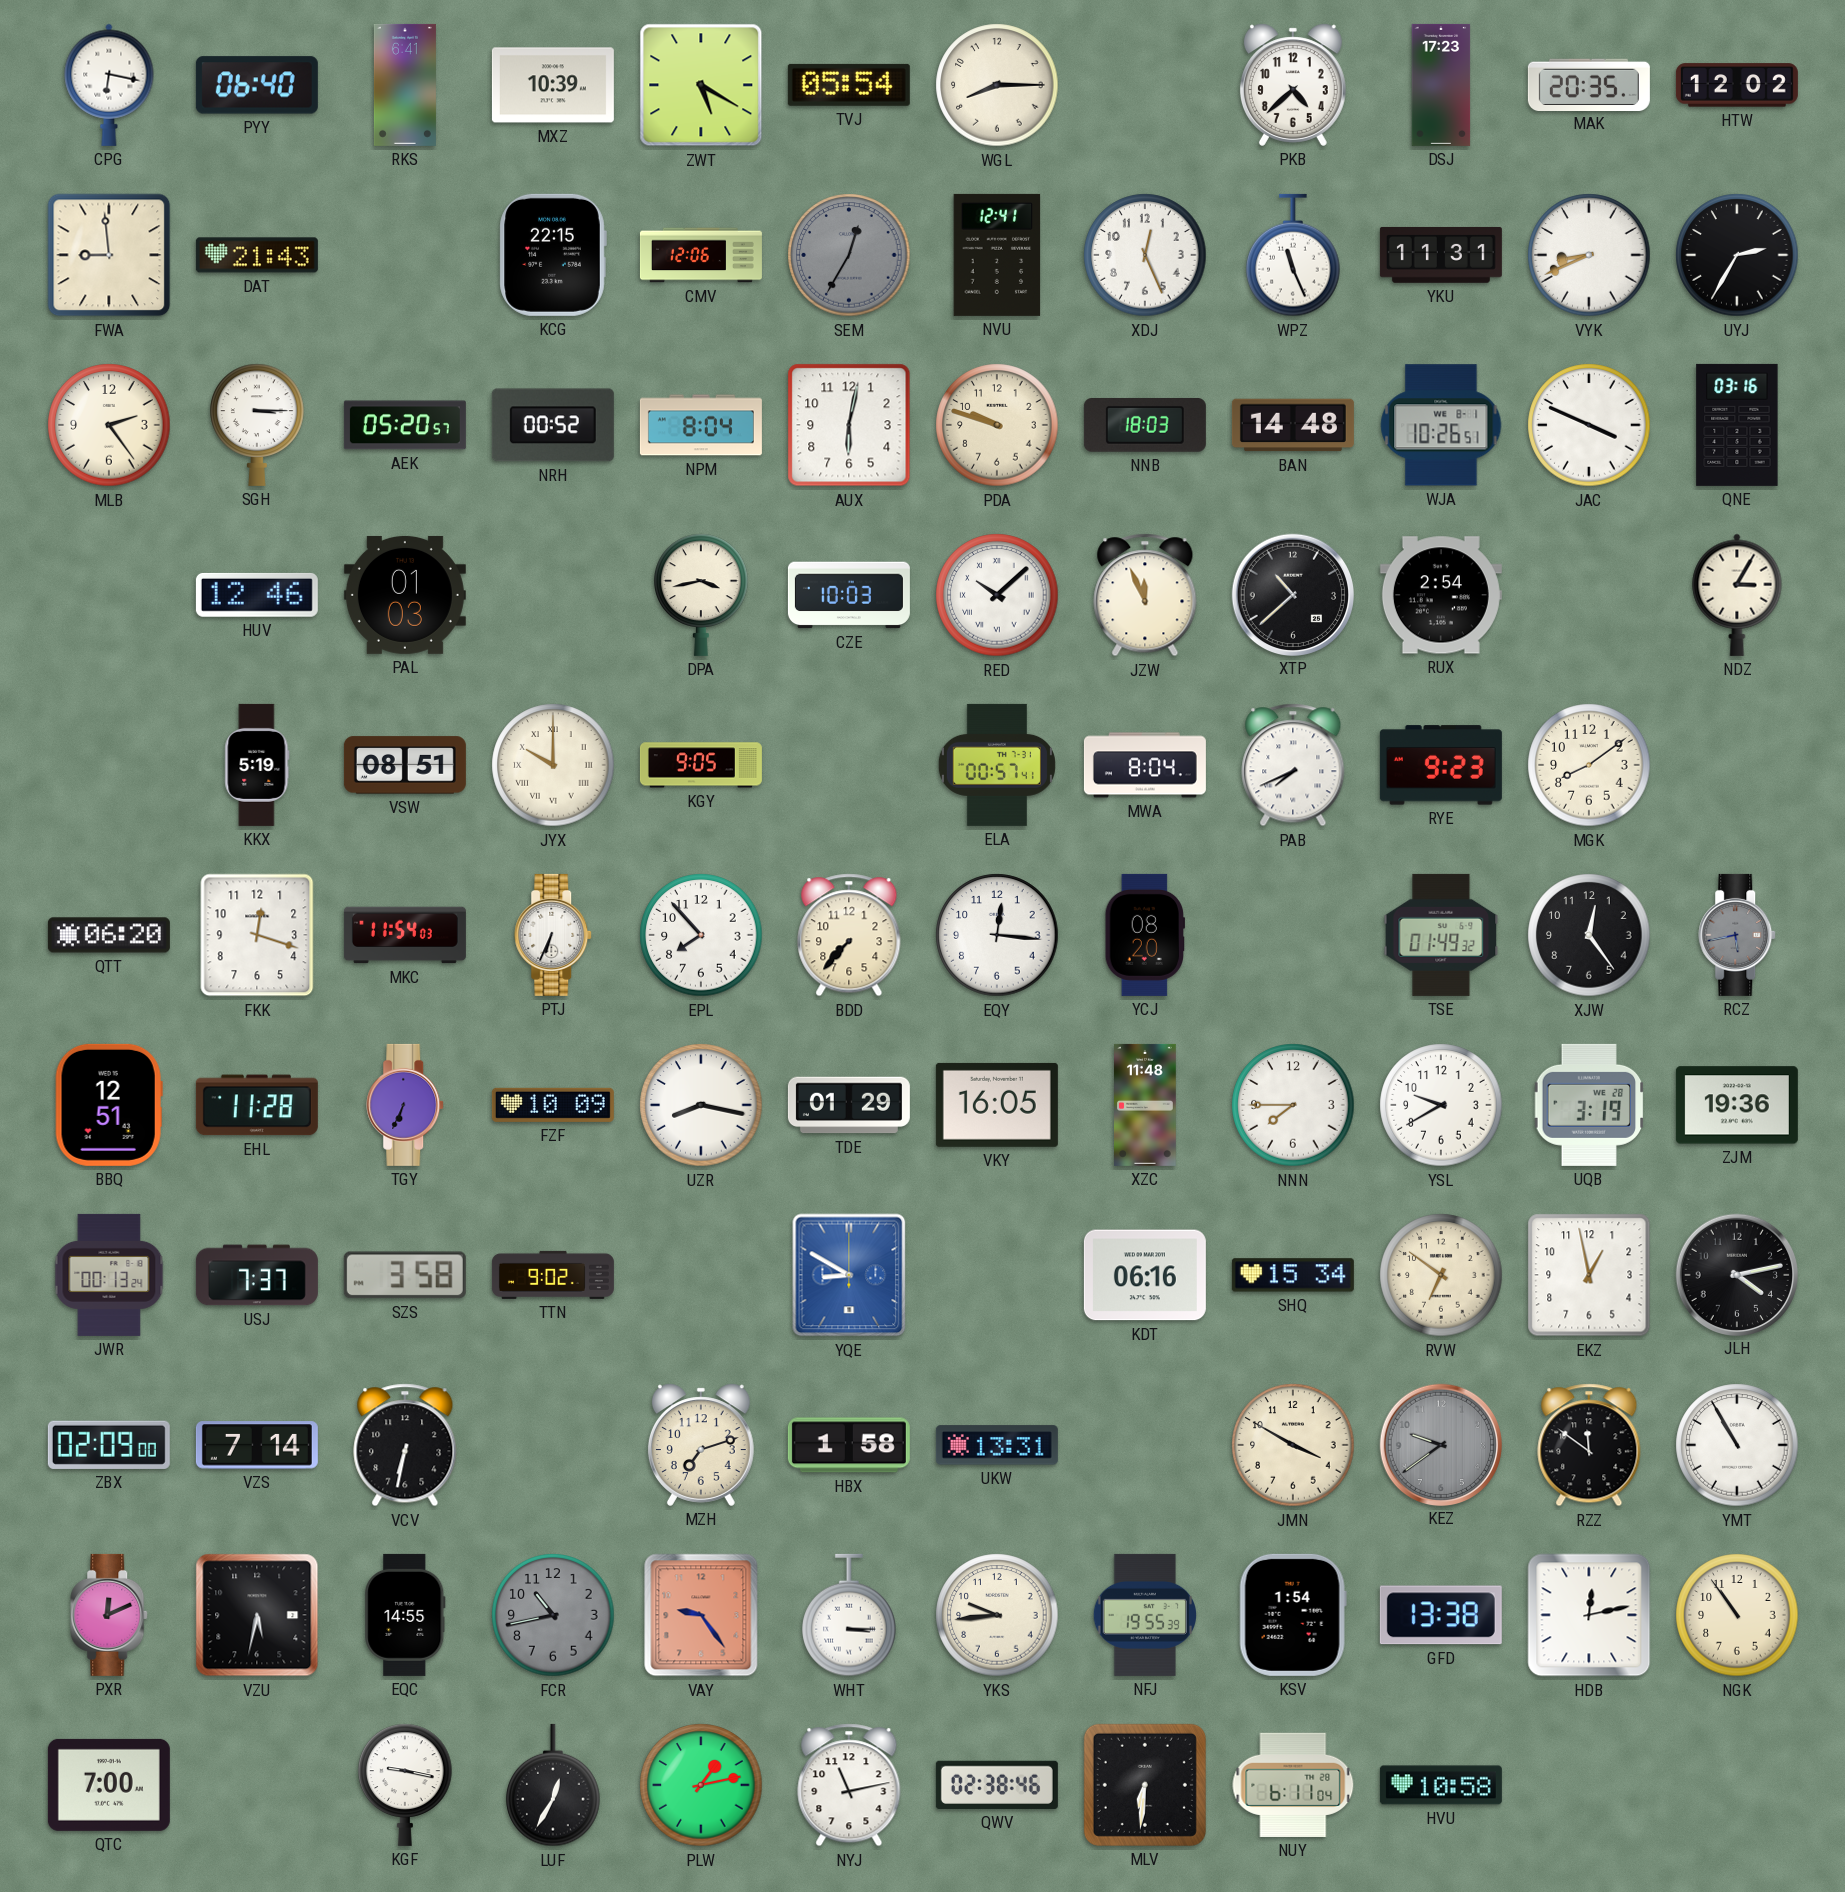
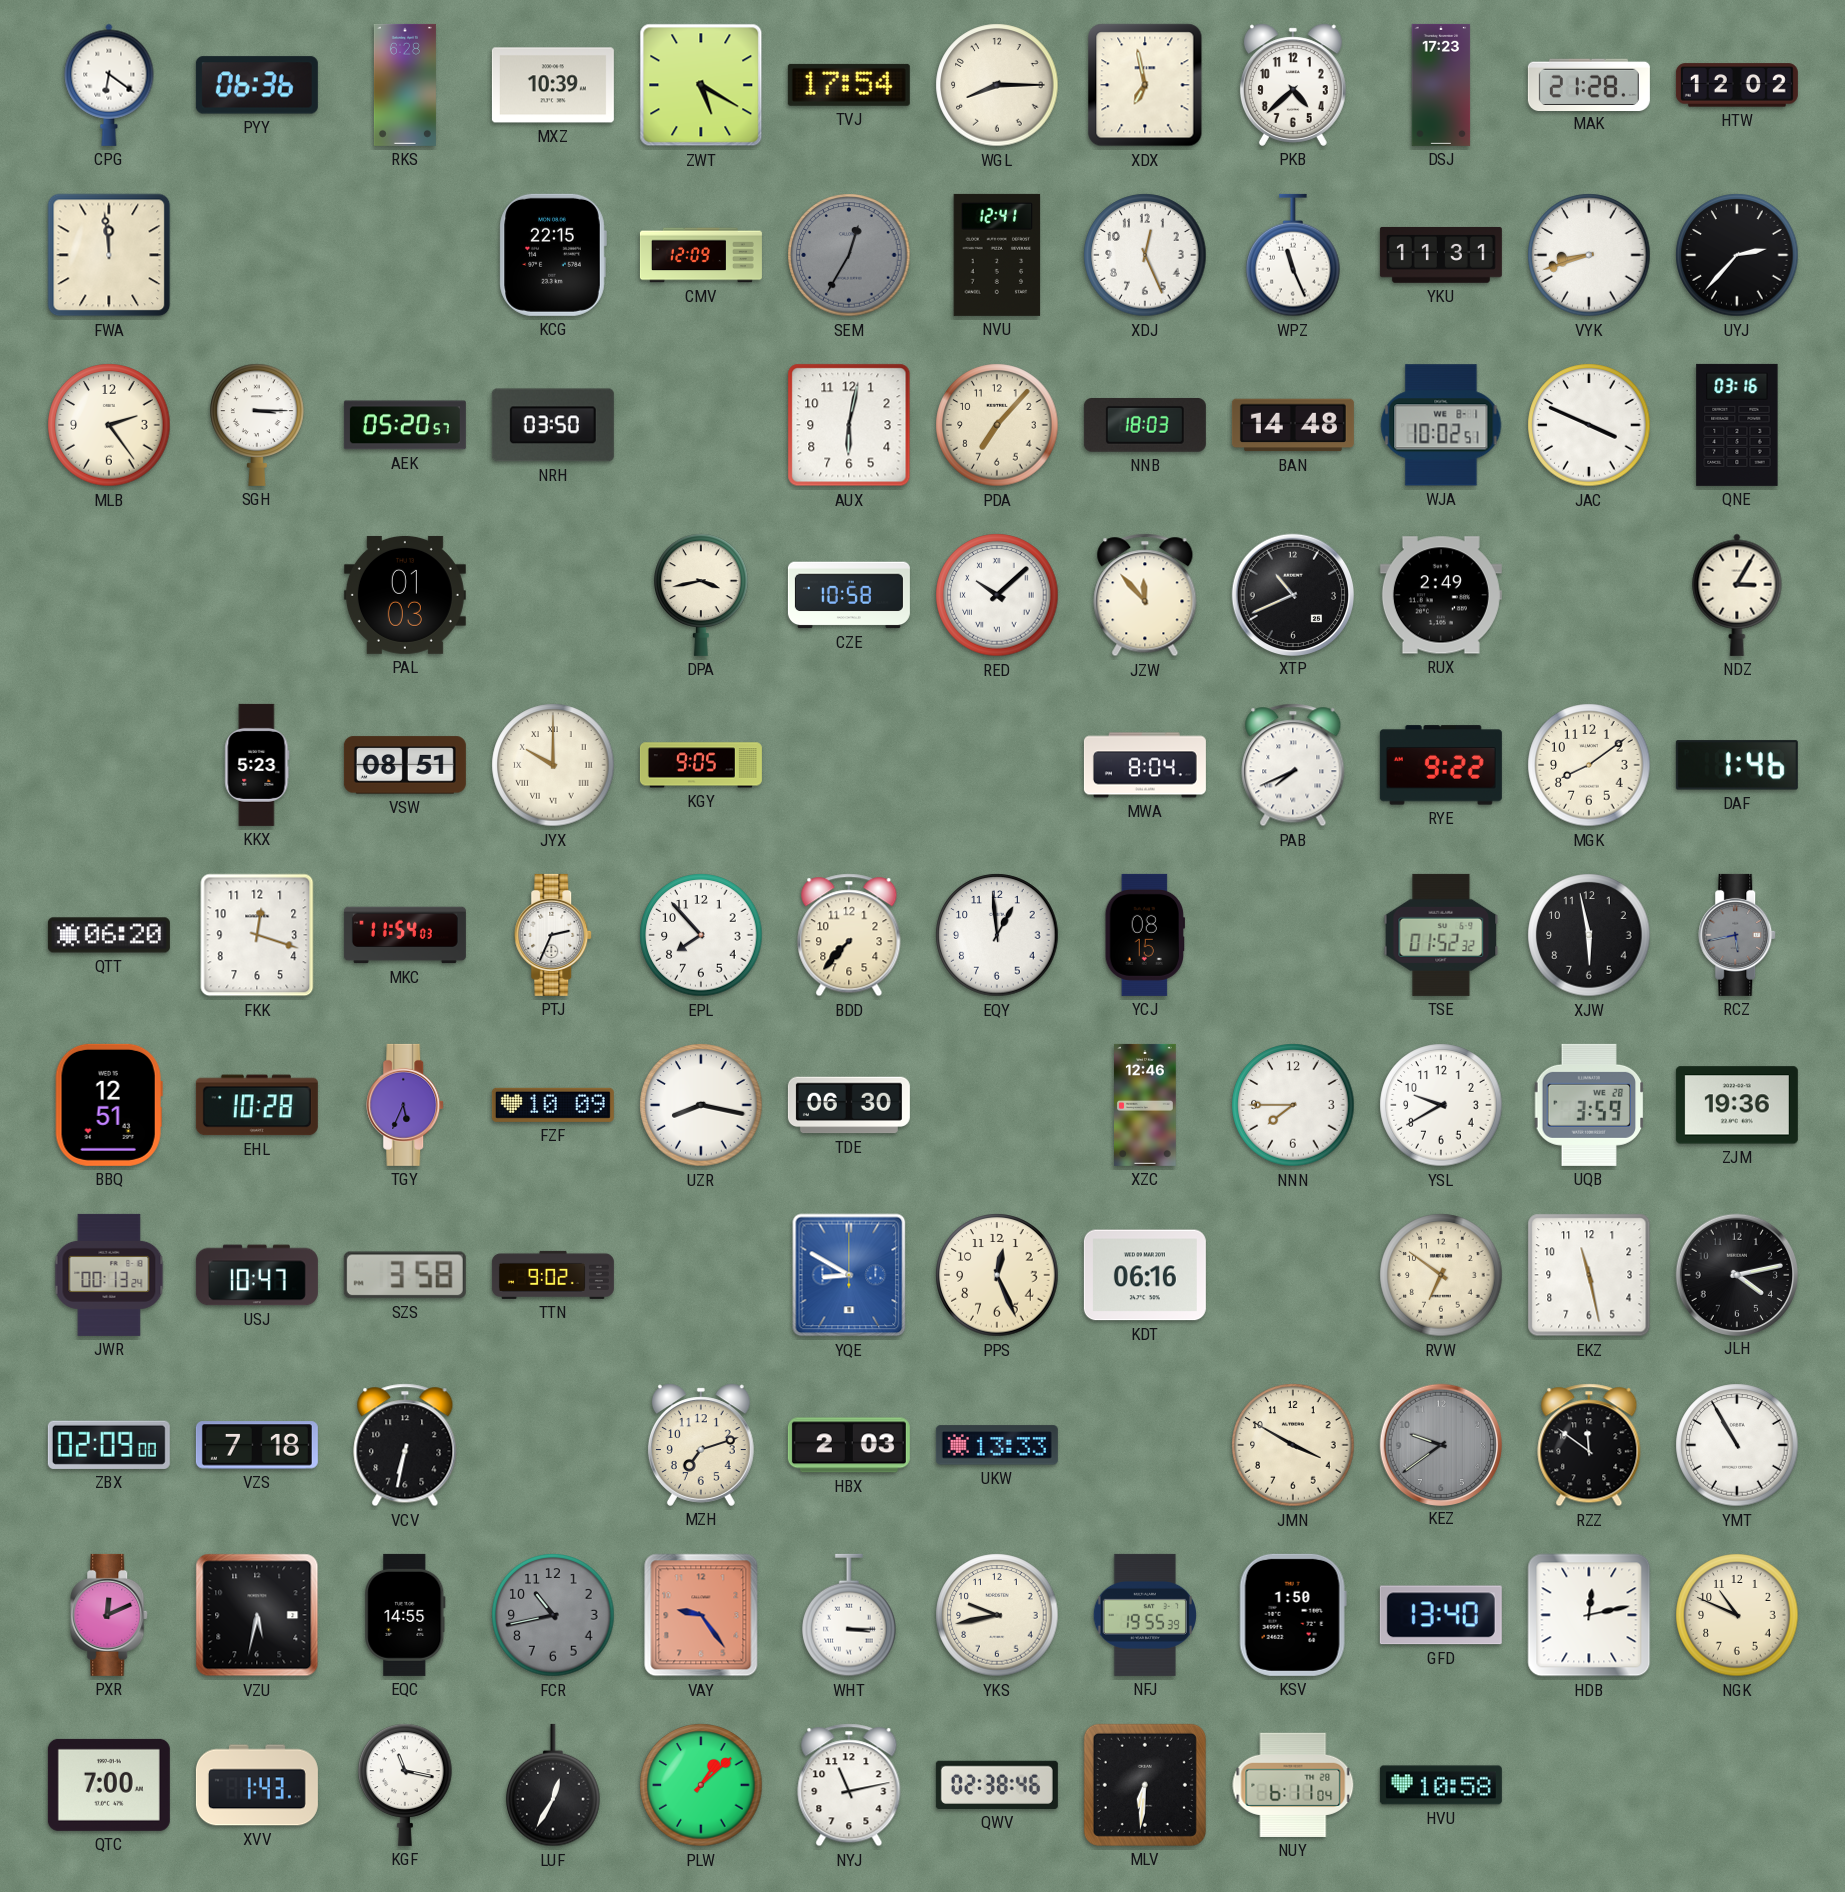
CPG: 6:17 -> 6:21 (109, 85)
PYY: 06:40 -> 06:36 (257, 85)
RKS: 6:41 -> 6:28 (405, 85)
TVJ: 05:54 -> 17:54 (849, 85)
XDX: none -> 6:58 (1145, 85)
MAK: 20:35 -> 21:28 (1589, 84)
FWA: 8:59 -> 11:59 (109, 255)
DAT: 21:43 -> none (257, 255)
CMV: 12:06 -> 12:09 (701, 255)
VYK: 8:41 -> 8:42 (1589, 255)
UYJ: 2:35 -> 2:37 (1737, 255)
NRH: 00:52 -> 03:50 (553, 425)
NPM: 8:04 -> none (701, 425)
PDA: 9:48 -> 7:07 (997, 425)
WJA: 10:26 -> 10:02 (1441, 425)
HUV: 12:46 -> none (257, 595)
CZE: 10:03 -> 10:58 (849, 595)
JZW: 11:56 -> 11:53 (1145, 595)
XTP: 10:38 -> 10:41 (1292, 594)
RUX: 2:54 -> 2:49 (1441, 595)
KKX: 5:19 -> 5:23 (257, 765)
ELA: 00:57 -> none (997, 765)
RYE: 9:23 -> 9:22 (1441, 765)
DAF: none -> 1:46 (1737, 765)
PTJ: 6:34 -> 2:34 (554, 935)
EQY: 12:16 -> 12:59 (997, 935)
YCJ: 08:20 -> 08:15 (1144, 935)
TSE: 01:49 -> 01:52 (1441, 935)
XJW: 12:24 -> 5:58 (1589, 935)
EHL: 11:28 -> 10:28 (257, 1105)
TGY: 6:34 -> 5:34 (406, 1105)
TDE: 01:29 -> 06:30 (849, 1105)
VKY: 16:05 -> none (997, 1105)
XZC: 11:48 -> 12:46 (1146, 1105)
UQB: 3:19 -> 3:59 (1589, 1105)
USJ: 7:37 -> 10:47 (257, 1275)
PPS: none -> 12:26 (997, 1275)
SHQ: 15:34 -> none (1293, 1275)
EKZ: 12:58 -> 11:28 (1589, 1275)
VZS: 7:14 -> 7:18 (257, 1445)
HBX: 1:58 -> 2:03 (849, 1445)
UKW: 13:31 -> 13:33 (997, 1445)
YKS: 9:44 -> 9:43 (997, 1615)
KSV: 1:54 -> 1:50 (1293, 1615)
GFD: 13:38 -> 13:40 (1441, 1615)
NGK: 10:54 -> 10:49 (1737, 1615)
XVV: none -> 1:43 (257, 1785)
KGF: 9:17 -> 11:17 (405, 1785)
PLW: 1:13 -> 1:08 (701, 1785)
